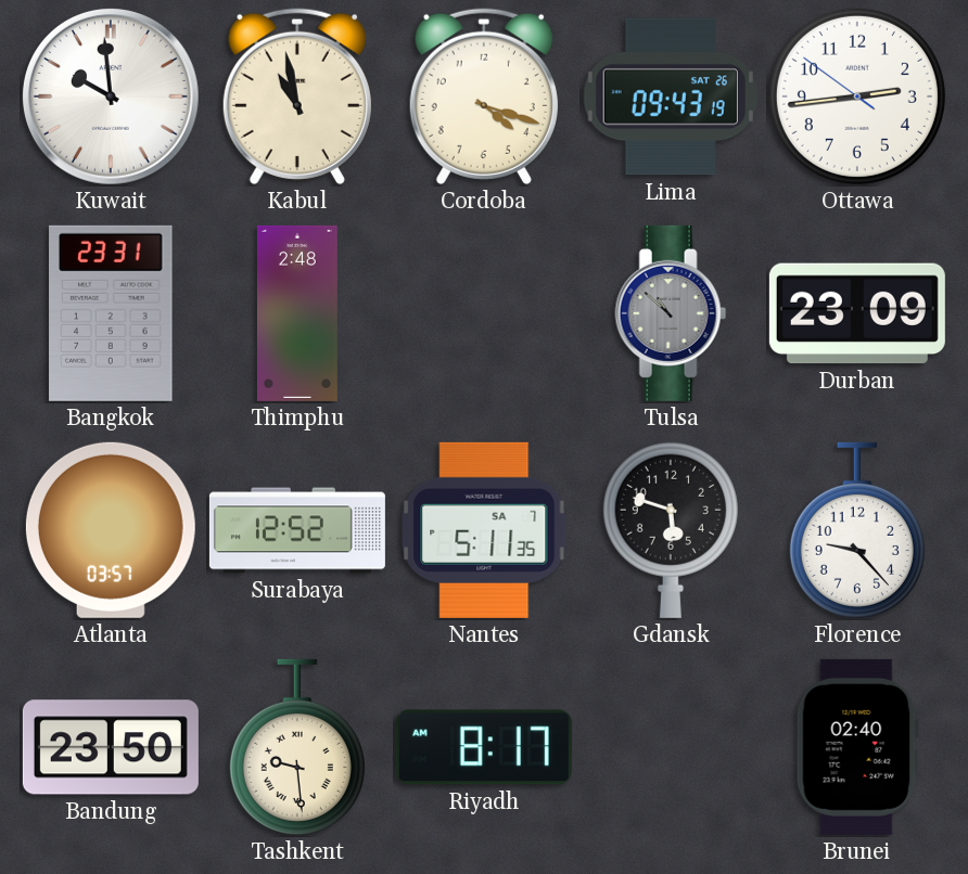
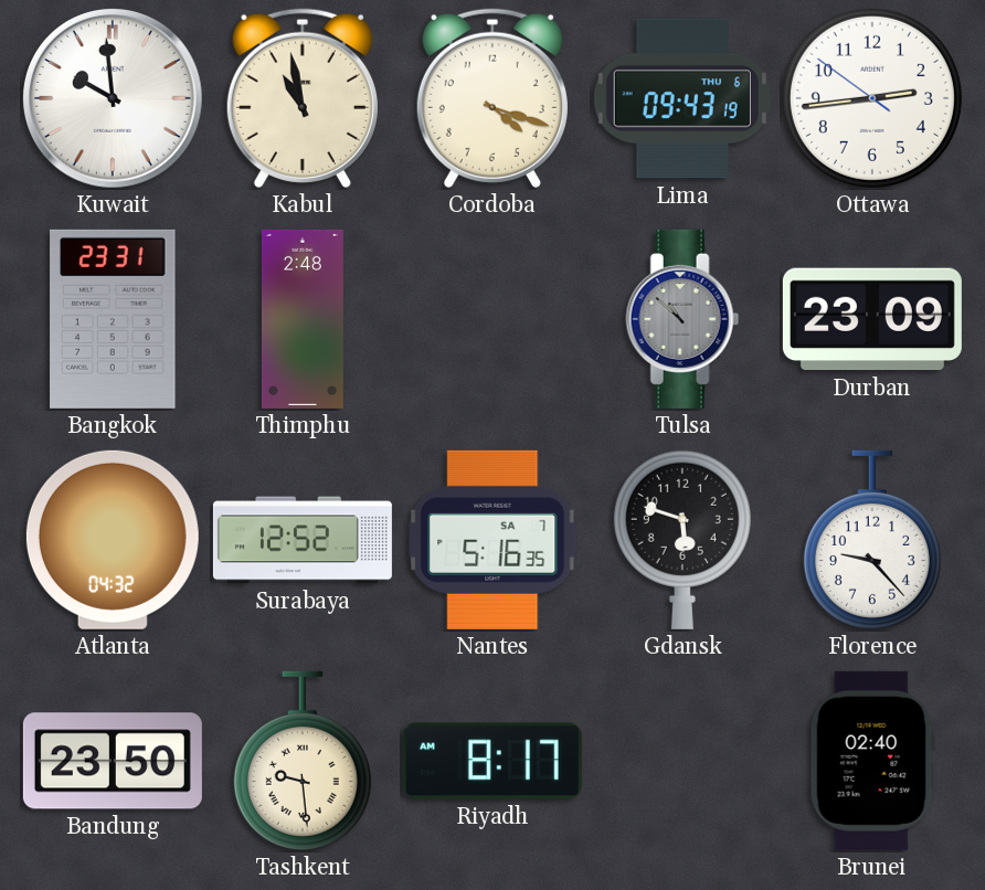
Lima date: SAT 26 -> THU 6 (682, 98)
Atlanta: 03:57 -> 04:32 (113, 540)
Nantes: 5:11 -> 5:16 (492, 540)
